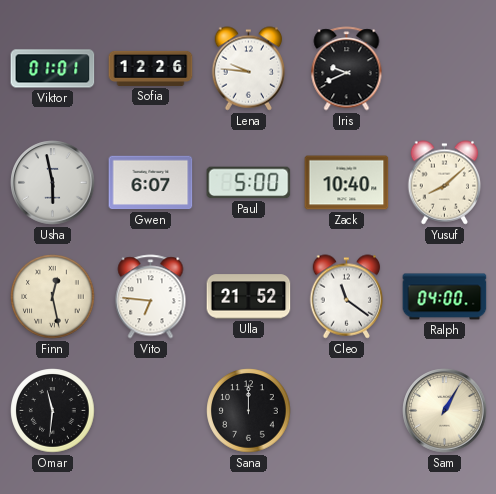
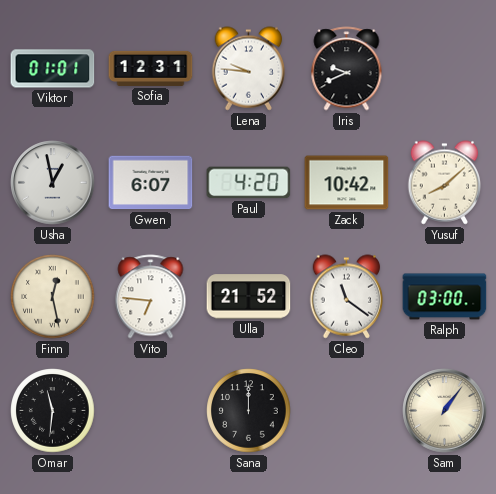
Sofia: 12:26 -> 12:31 (151, 68)
Usha: 5:58 -> 12:58 (53, 183)
Paul: 5:00 -> 4:20 (249, 183)
Zack: 10:40 -> 10:42 (347, 183)
Ralph: 04:00 -> 03:00 (445, 297)
Sam: 1:05 -> 1:06 (445, 411)
